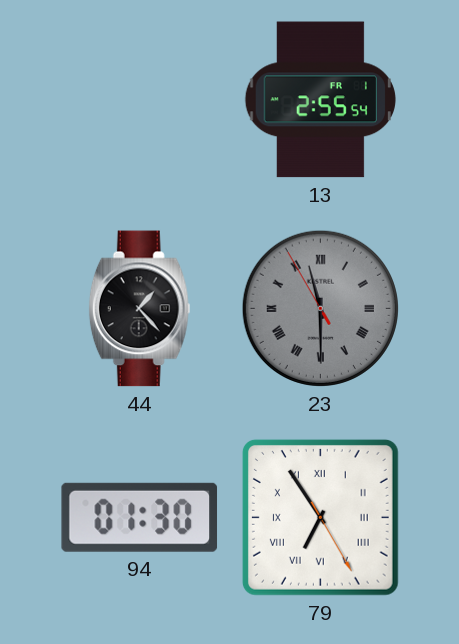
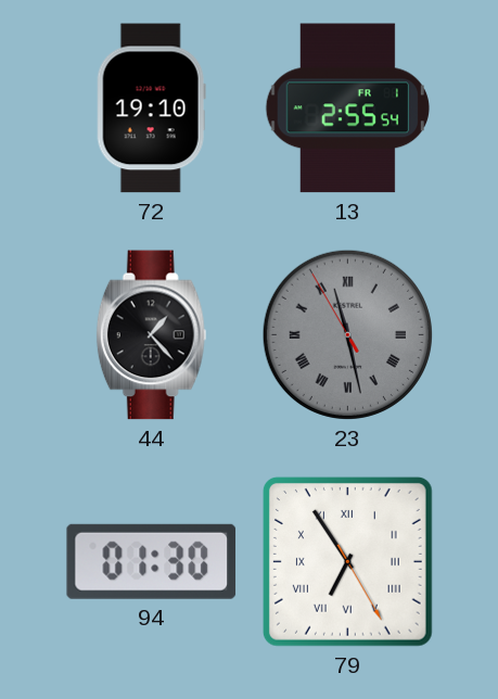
72: none -> 19:10 (151, 109)
23: 11:29 -> 11:27 (347, 334)
